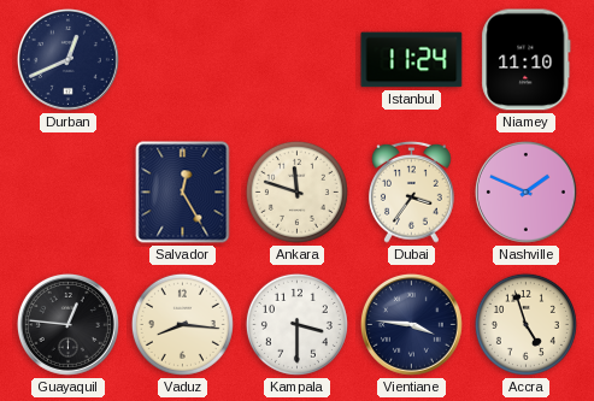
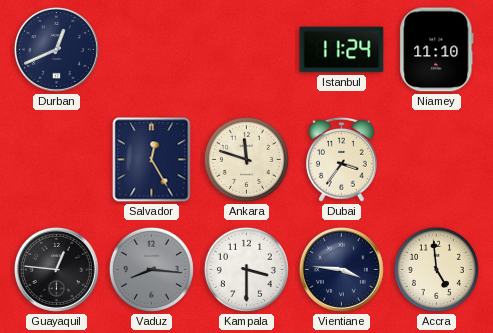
Nashville: 1:49 -> none (525, 191)
Vaduz dial: cream -> grey (151, 269)
Accra: 4:57 -> 4:59 (436, 269)
